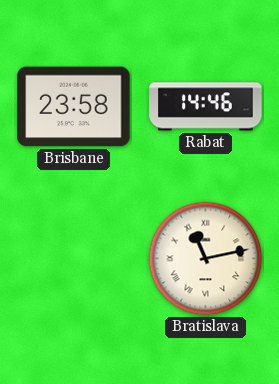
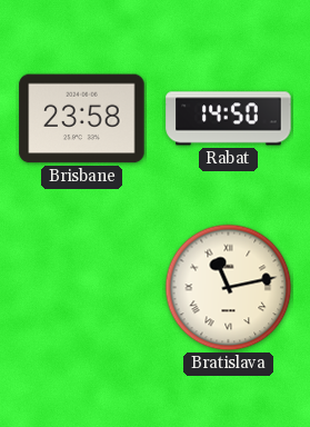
Rabat: 14:46 -> 14:50 (229, 119)
